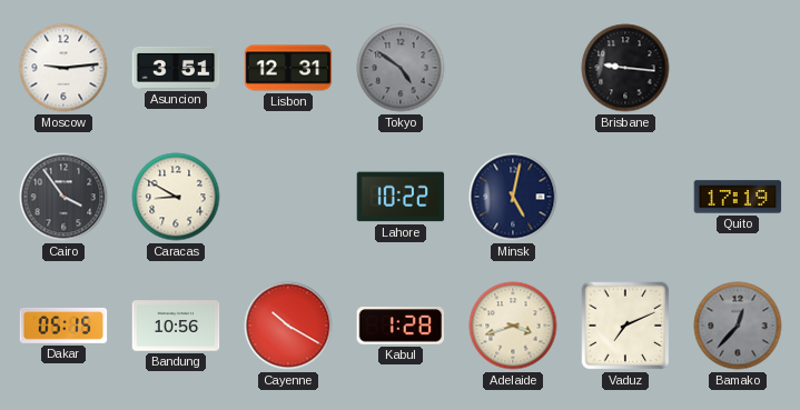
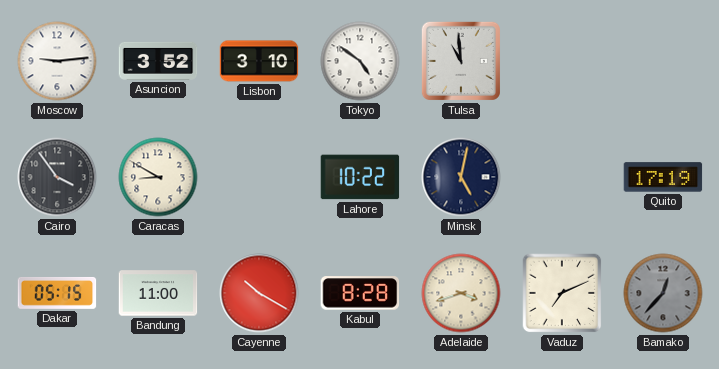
Asuncion: 3:51 -> 3:52 (158, 61)
Lisbon: 12:31 -> 3:10 (259, 61)
Tokyo dial: grey -> white (360, 61)
Tulsa: none -> 10:59 (461, 61)
Brisbane: 9:16 -> none (625, 68)
Bandung: 10:56 -> 11:00 (158, 293)
Kabul: 1:28 -> 8:28 (360, 293)
